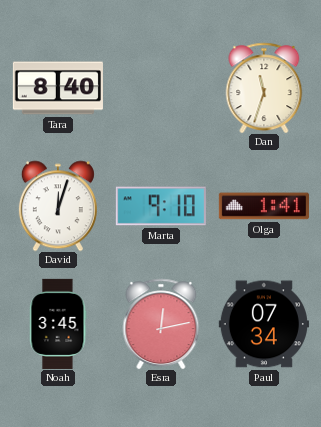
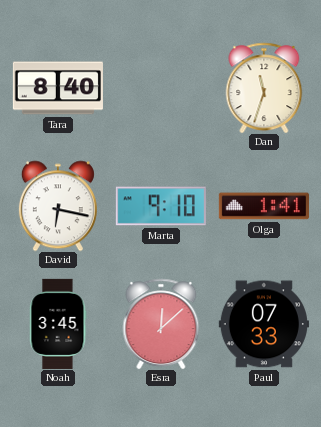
David: 12:03 -> 6:17 (58, 206)
Esra: 12:13 -> 12:08 (161, 324)
Paul: 07:34 -> 07:33 (264, 324)
